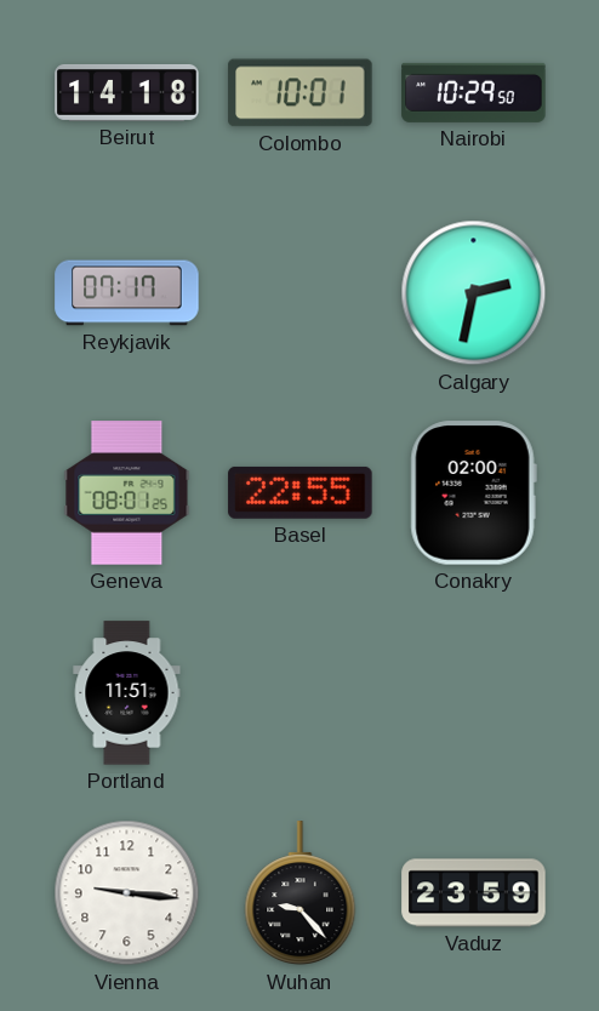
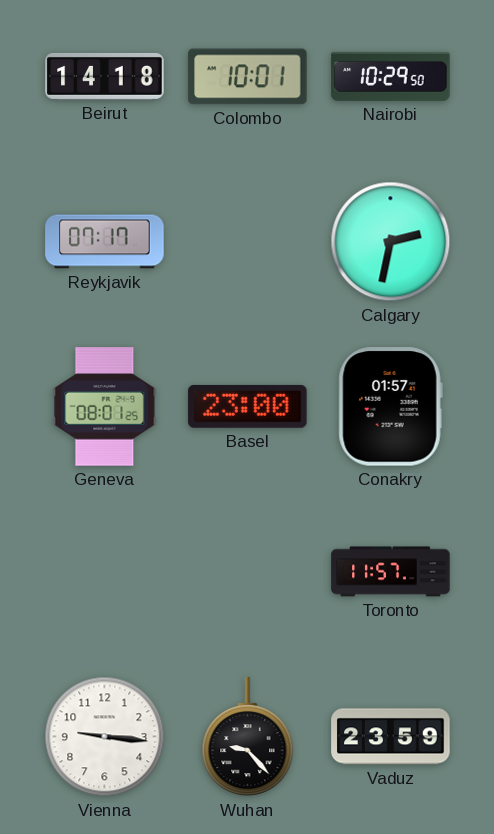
Basel: 22:55 -> 23:00 (248, 406)
Conakry: 02:00 -> 01:57 (390, 407)
Portland: 11:51 -> none (127, 693)
Toronto: none -> 11:57 (391, 572)
